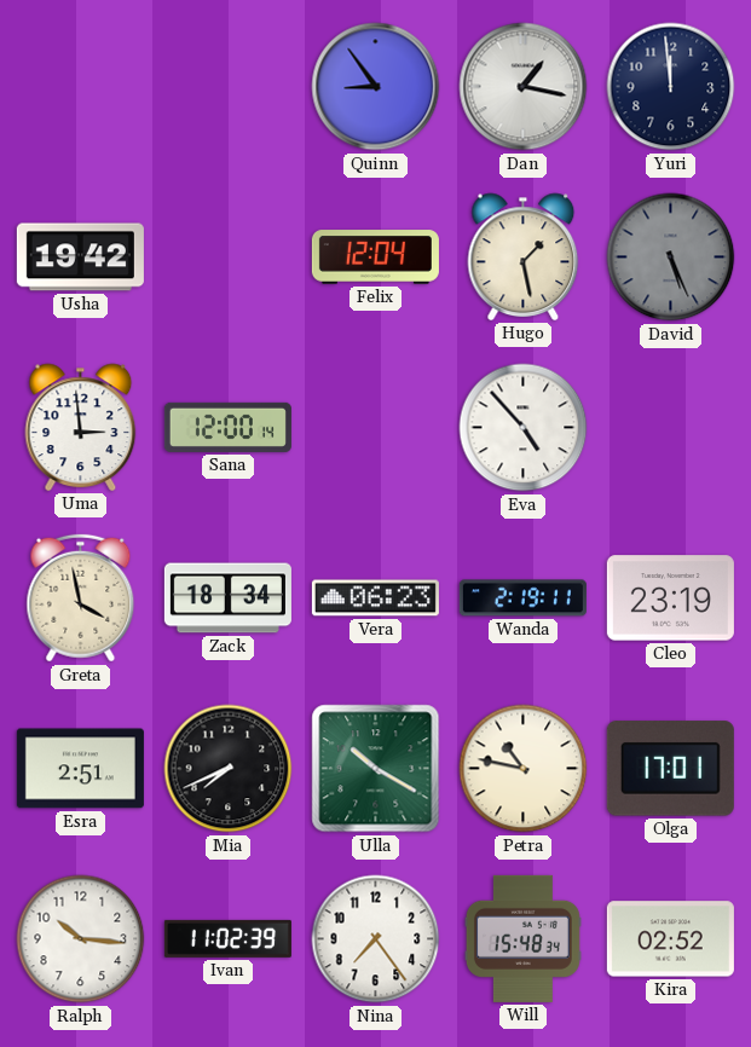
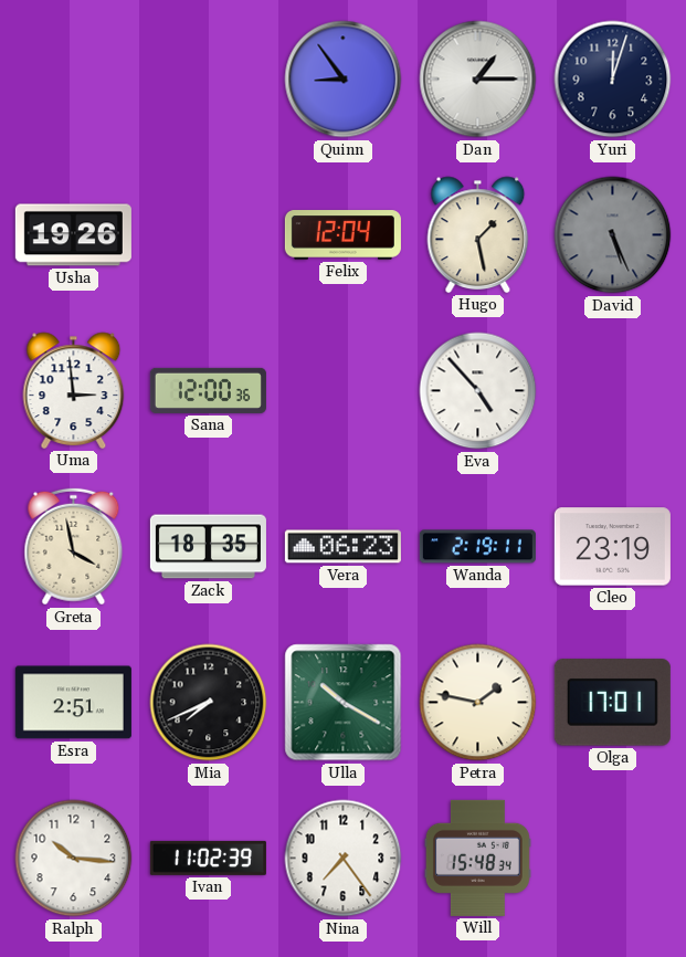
Dan: 1:17 -> 1:15 (478, 80)
Yuri: 11:59 -> 12:03 (613, 80)
Usha: 19:42 -> 19:26 (73, 235)
Sana: 12:00:14 -> 12:00:36 (208, 390)
Zack: 18:34 -> 18:35 (208, 547)
Petra: 10:47 -> 1:47 (478, 703)
Kira: 02:52 -> none (670, 939)
